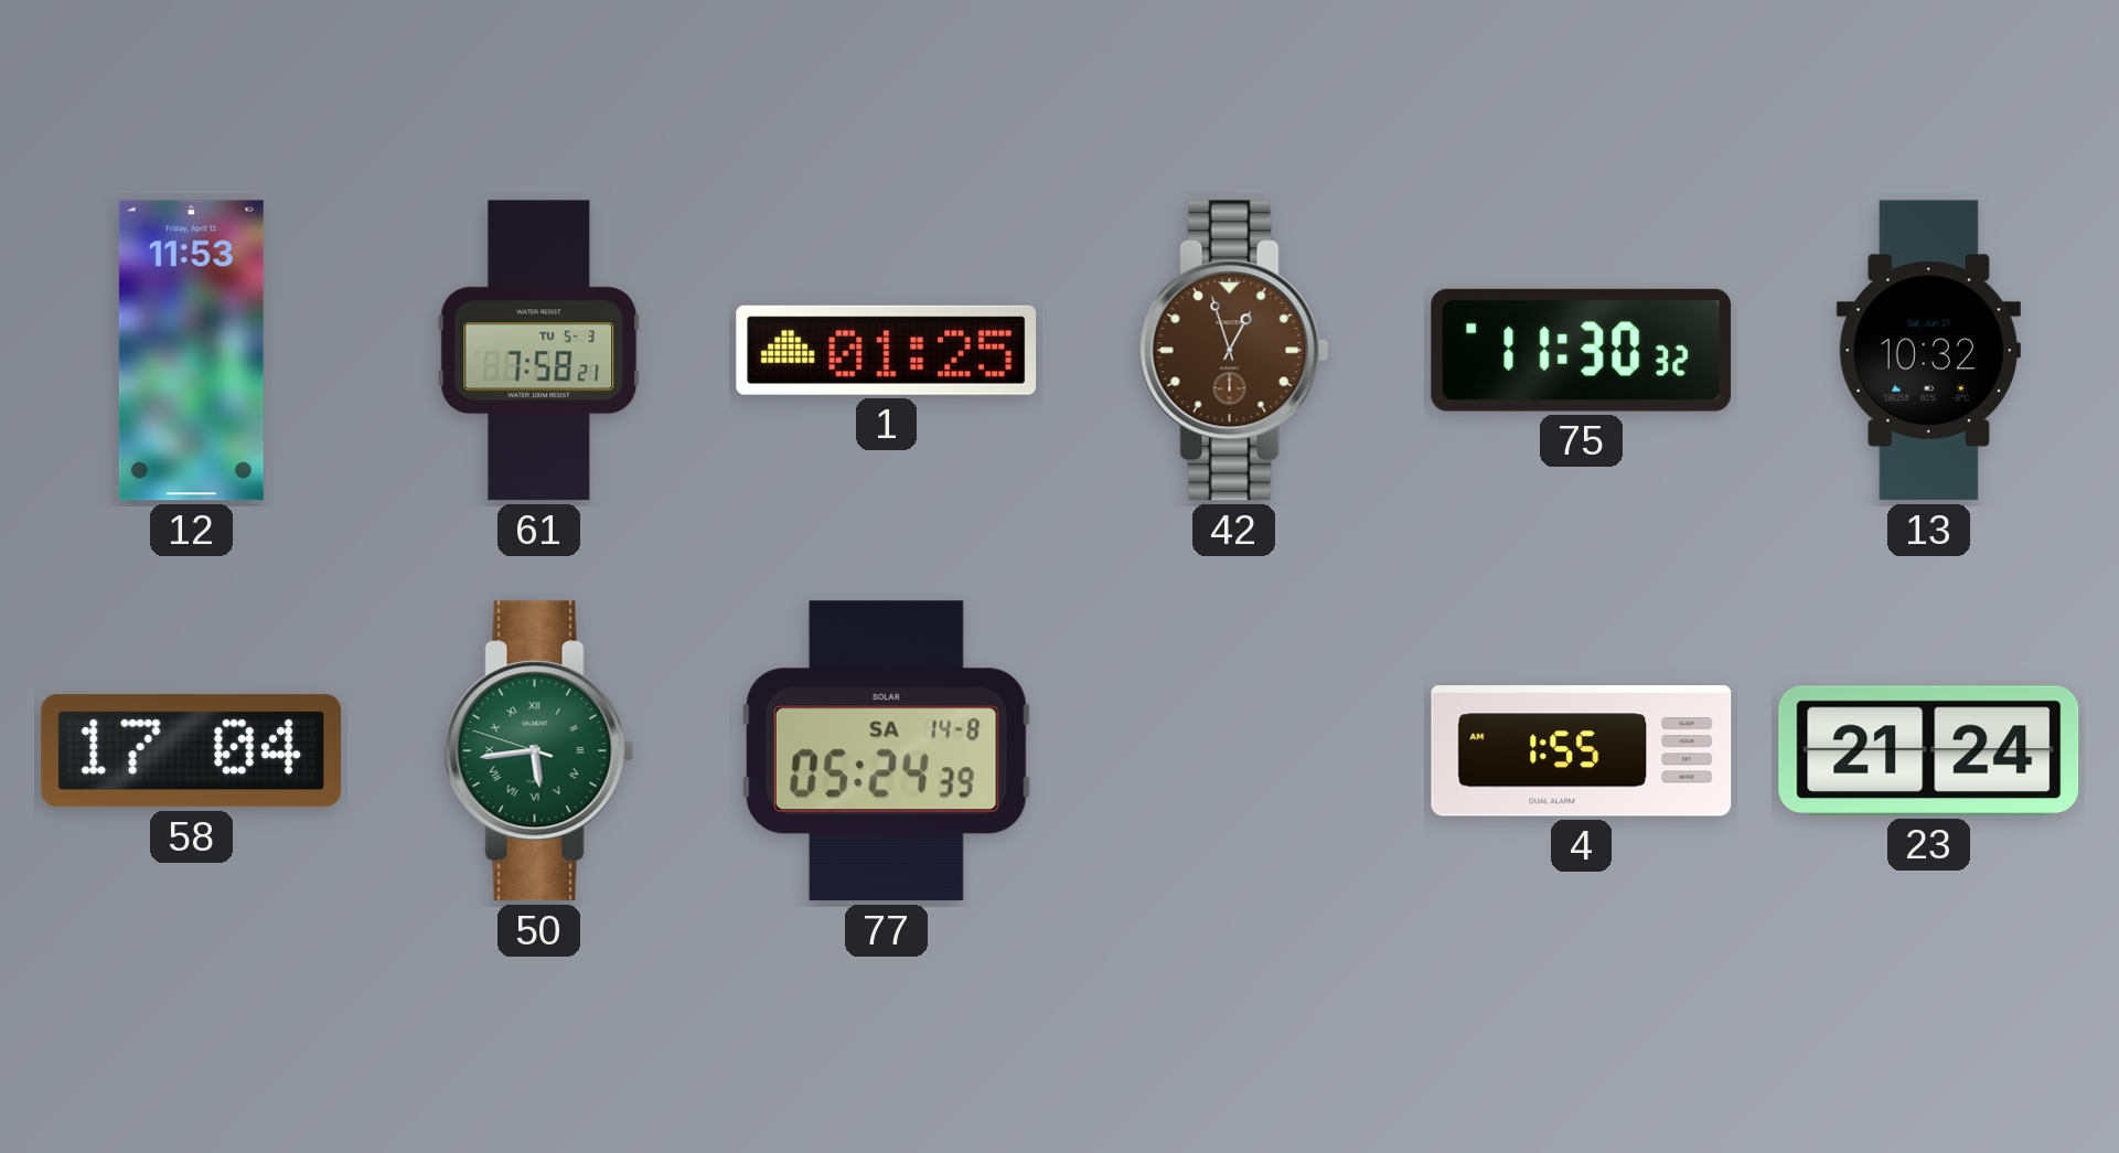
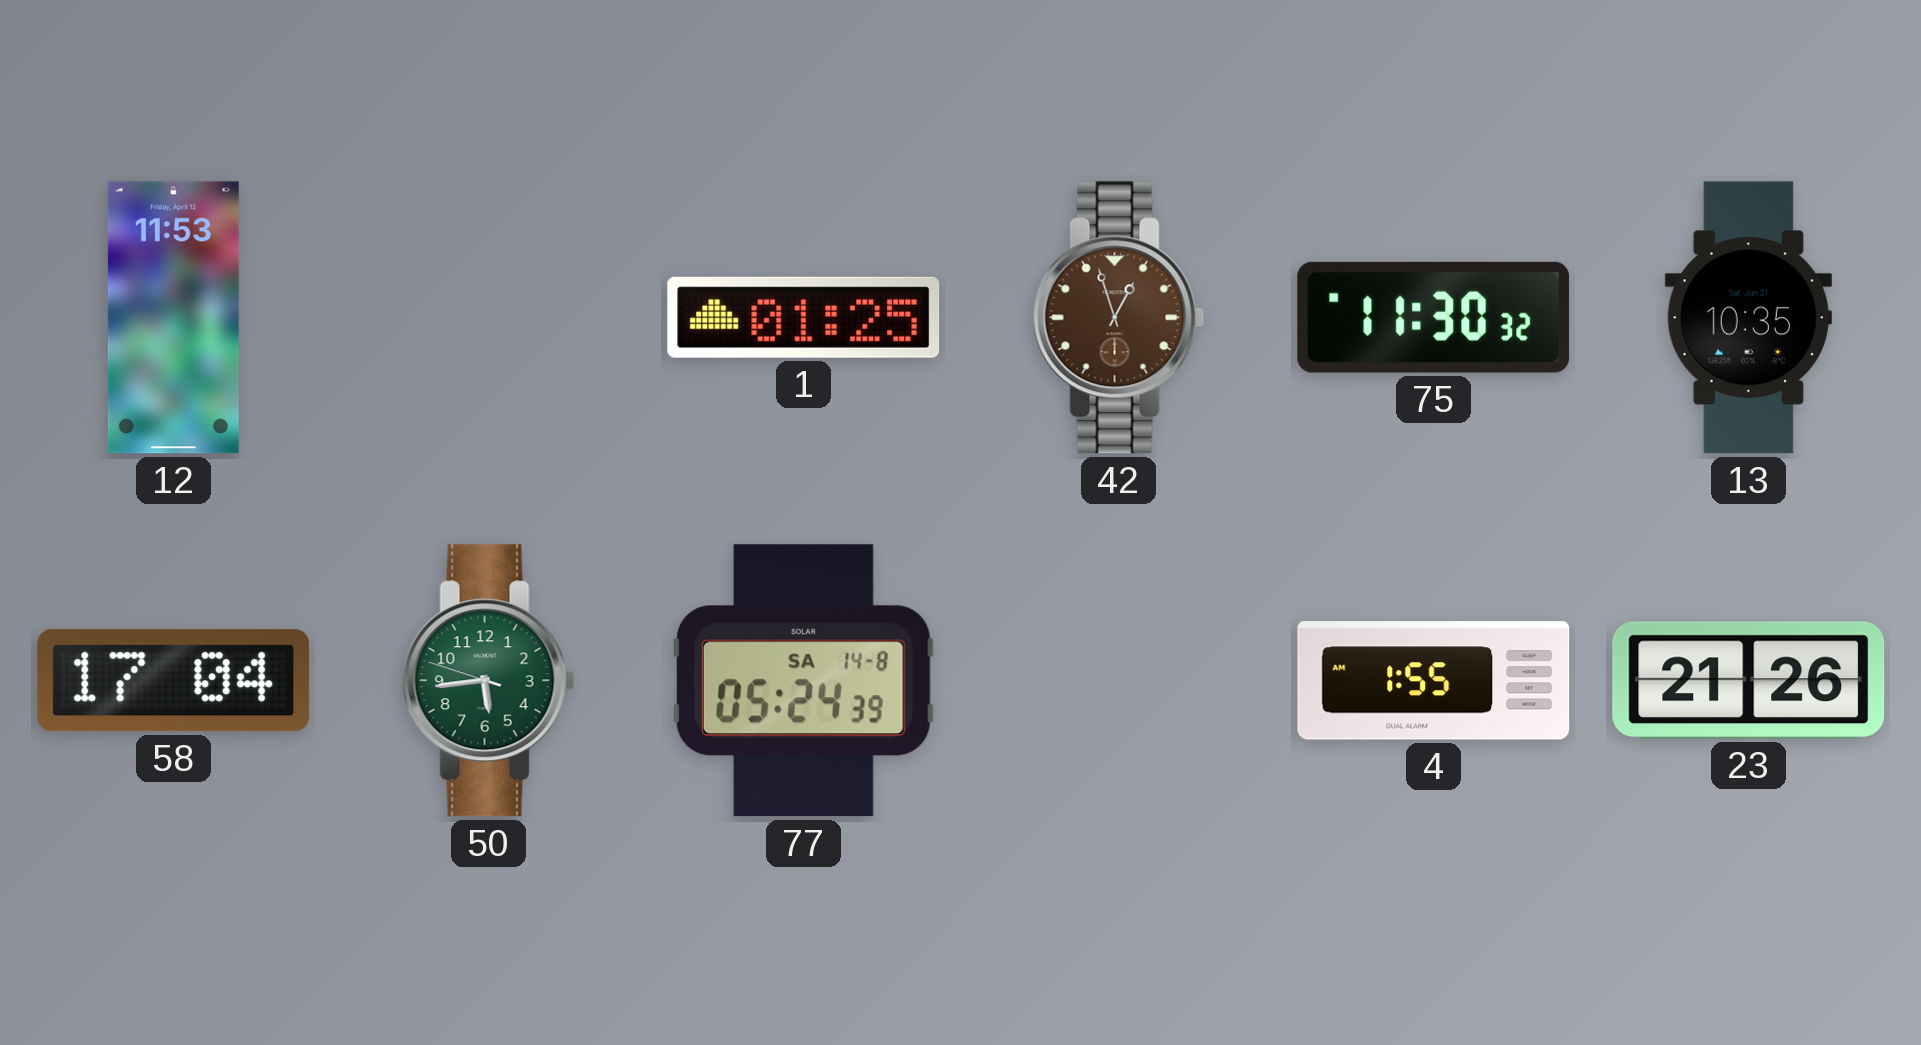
61: 7:58 -> none (539, 351)
13: 10:32 -> 10:35 (1748, 318)
50 numerals: Roman -> Arabic (489, 681)
23: 21:24 -> 21:26 (1749, 680)
